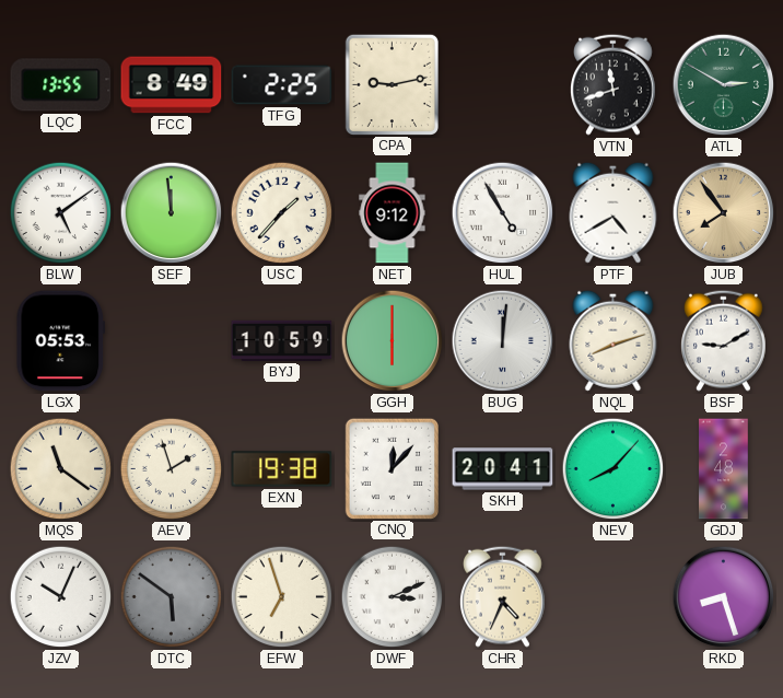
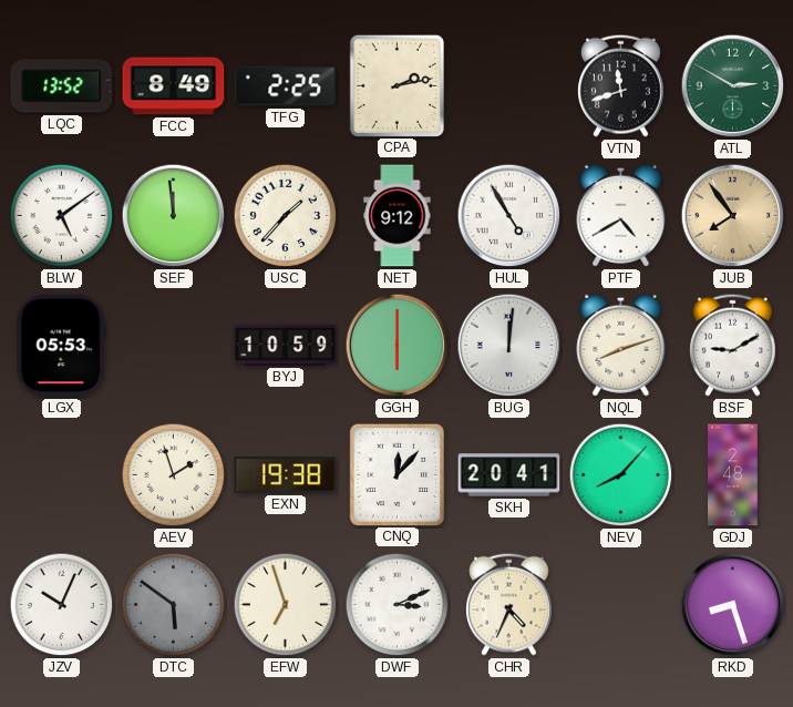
LQC: 13:55 -> 13:52 (62, 86)
CPA: 9:13 -> 2:13 (396, 85)
MQS: 11:21 -> none (61, 469)
